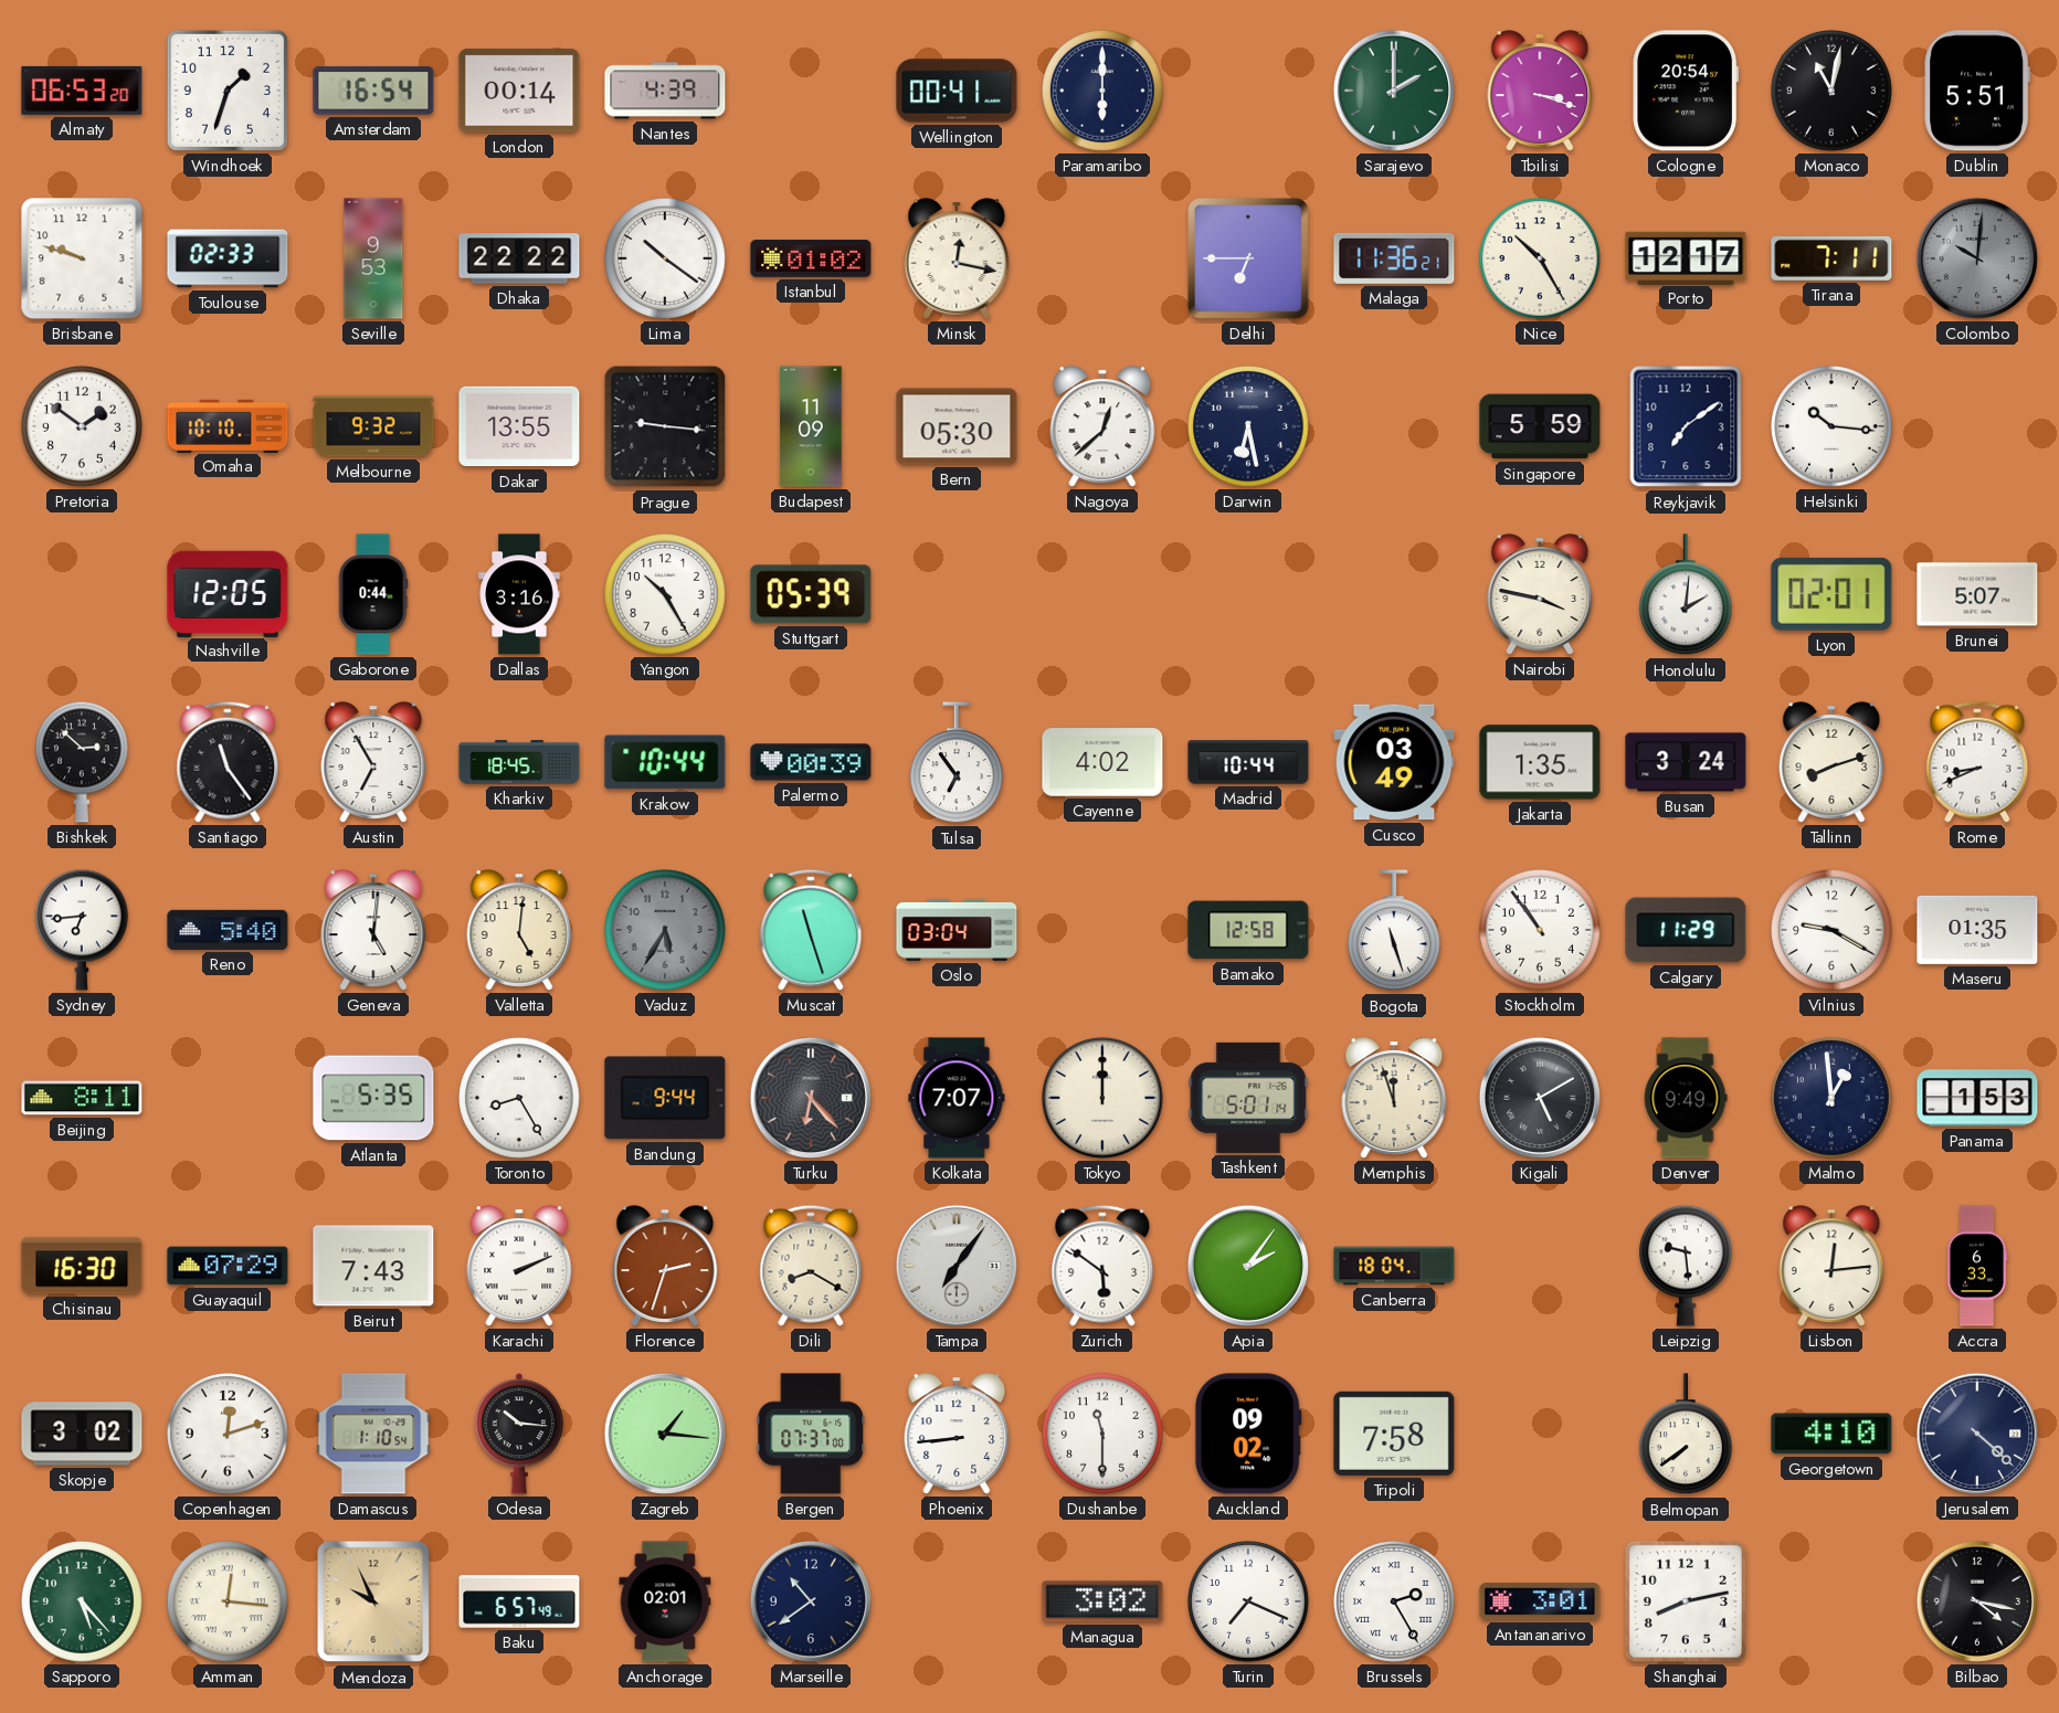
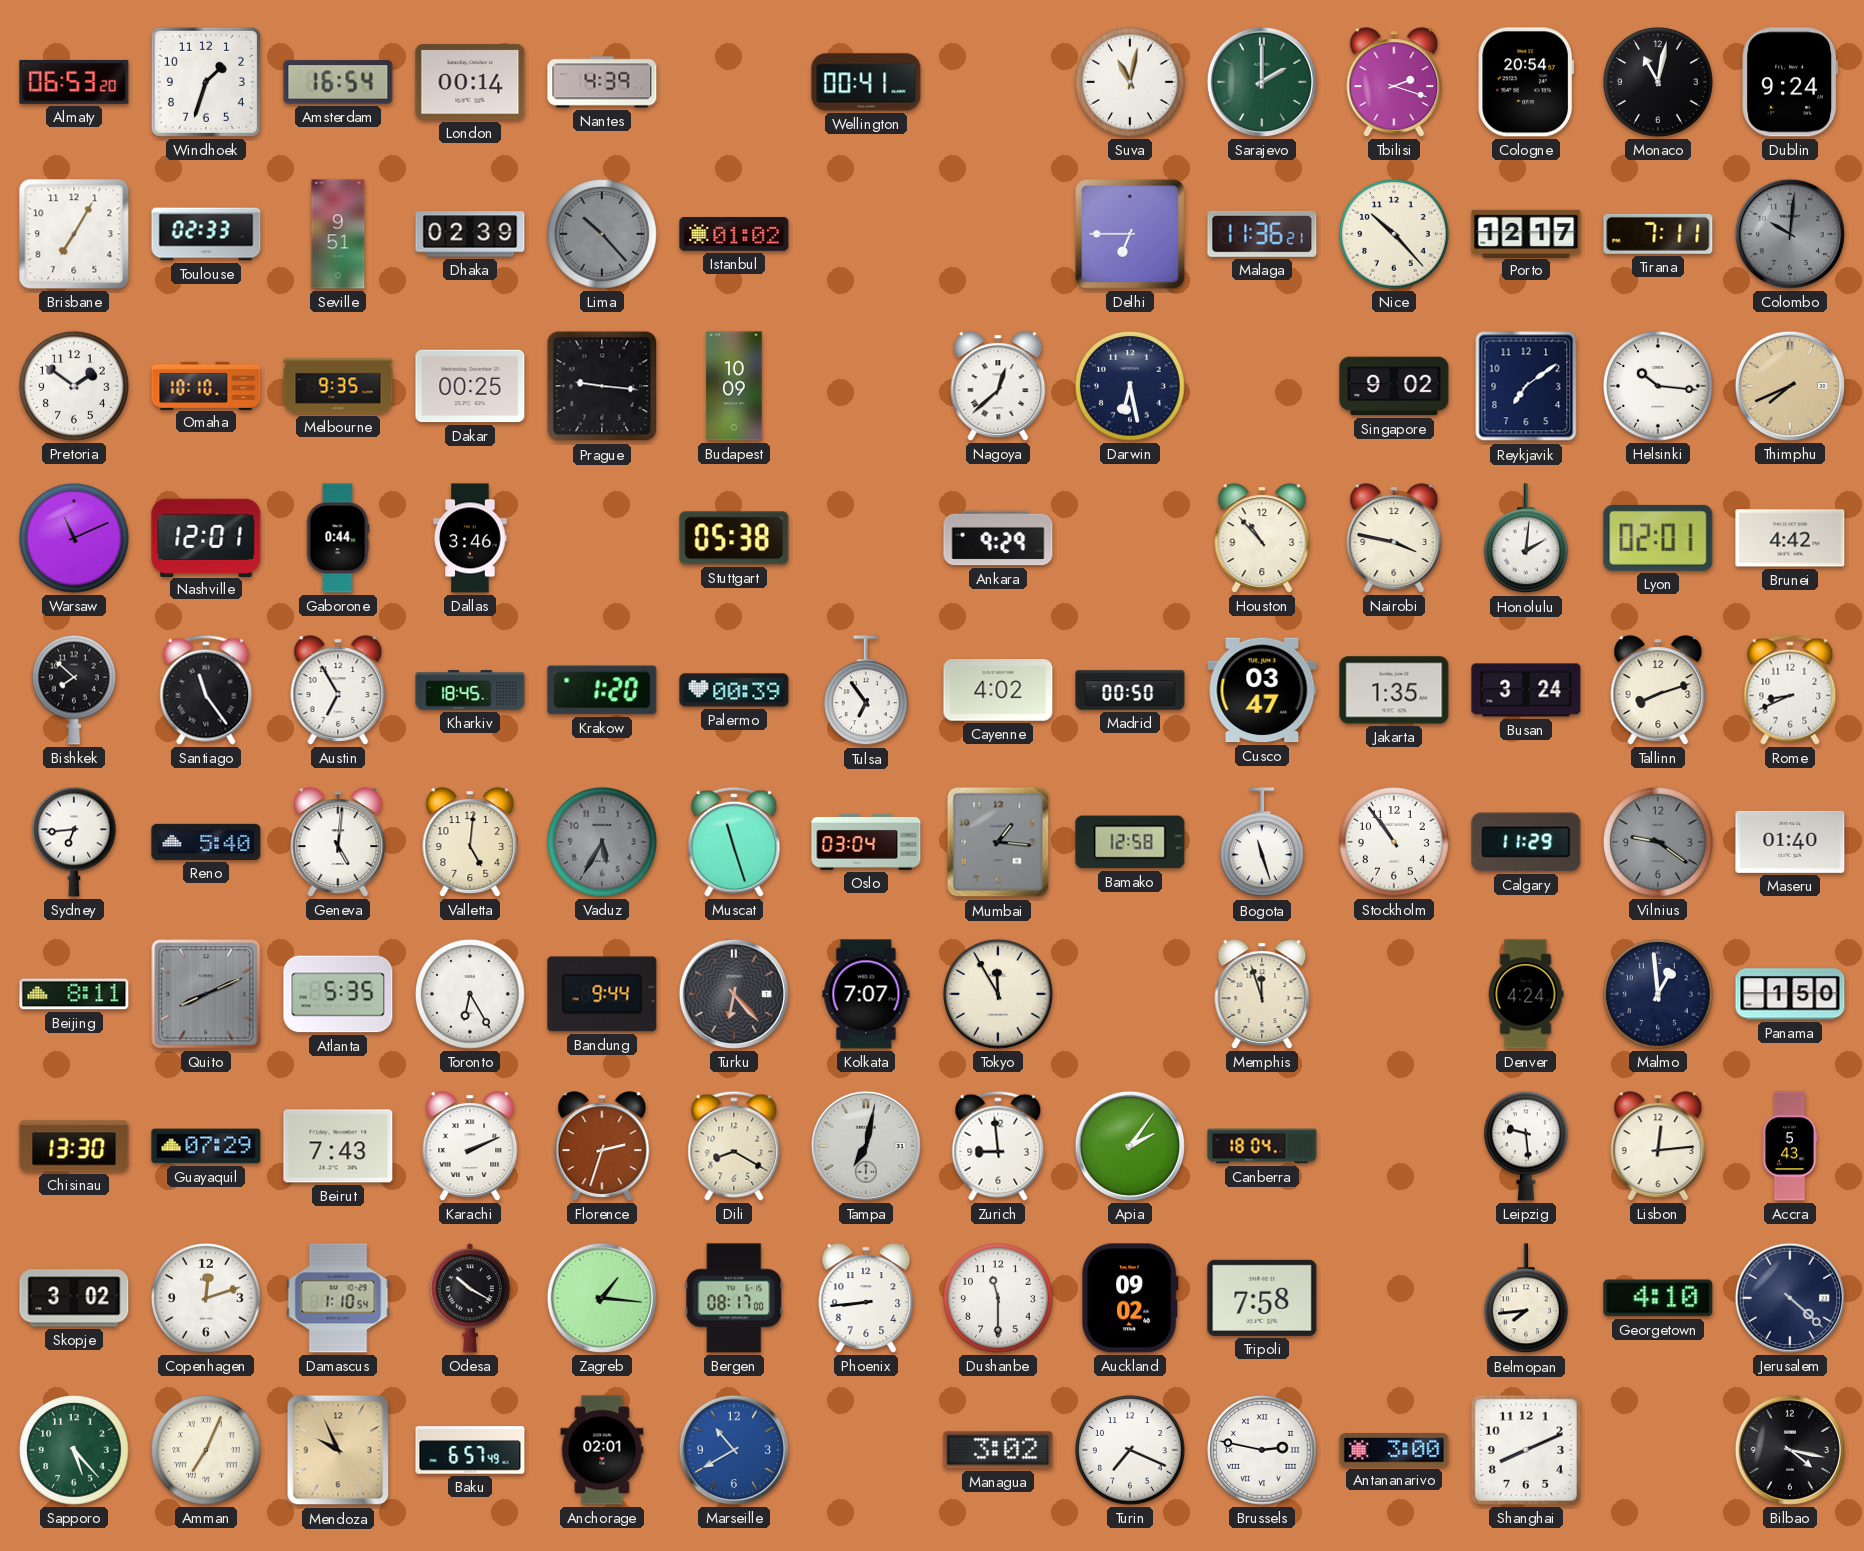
Paramaribo: 6:00 -> none (1104, 92)
Suva: none -> 11:02 (1131, 83)
Tbilisi: 3:18 -> 2:18 (1394, 82)
Dublin: 5:51 -> 9:24 (1790, 82)
Brisbane: 9:48 -> 7:05 (74, 234)
Seville: 9:53 -> 9:51 (338, 234)
Dhaka: 22:22 -> 02:39 (470, 234)
Lima: 10:21 -> 10:23 (603, 235)
Lima dial: white -> grey (603, 235)
Minsk: 12:17 -> none (957, 258)
Nice: 10:25 -> 10:23 (1395, 235)
Melbourne: 9:32 -> 9:35 (338, 386)
Dakar: 13:55 -> 00:25 (470, 386)
Budapest: 11:09 -> 10:09 (734, 386)
Bern: 05:30 -> none (957, 426)
Singapore: 5:59 -> 9:02 (1394, 386)
Thimphu: none -> 7:41 (1790, 386)
Warsaw: none -> 11:11 (75, 539)
Nashville: 12:05 -> 12:01 (206, 537)
Dallas: 3:16 -> 3:46 (470, 538)
Yangon: 10:25 -> none (666, 595)
Stuttgart: 05:39 -> 05:38 (734, 538)
Ankara: none -> 9:29 (998, 538)
Houston: none -> 10:53 (1262, 538)
Brunei: 5:07 -> 4:42 (1790, 538)
Bishkek: 2:52 -> 7:52 (74, 690)
Krakow: 10:44 -> 1:20 (602, 690)
Madrid: 10:44 -> 00:50 (1130, 690)
Cusco: 03:49 -> 03:47 (1262, 690)
Mumbai: none -> 1:16 (998, 842)
Vilnius: 9:20 -> 9:21 (1659, 843)
Vilnius dial: white -> grey (1659, 843)
Maseru: 01:35 -> 01:40 (1790, 842)
Quito: none -> 8:11 (206, 994)
Toronto: 8:25 -> 6:25 (471, 995)
Tokyo: 12:00 -> 11:55 (999, 995)
Tashkent: 5:01 -> none (1248, 1098)
Kigali: 5:10 -> none (1540, 1098)
Denver: 9:49 -> 4:24 (1526, 994)
Panama: 1:53 -> 1:50 (1790, 994)
Chisinau: 16:30 -> 13:30 (74, 1146)
Tampa: 7:06 -> 7:02 (866, 1146)
Zurich: 5:51 -> 8:59 (998, 1146)
Accra: 6:33 -> 5:43 (1790, 1146)
Odesa: 10:16 -> 10:20 (469, 1298)
Bergen: 07:37 -> 08:17 (734, 1298)
Belmopan: 7:39 -> 7:44 (1526, 1299)
Amman: 12:16 -> 7:04 (207, 1451)
Marseille: 10:39 -> 10:40 (734, 1450)
Marseille dial: navy -> blue (734, 1450)
Brussels: 2:25 -> 2:47 (1263, 1451)
Antananarivo: 3:01 -> 3:00 (1394, 1450)
Shanghai: 8:13 -> 8:11 (1526, 1450)
